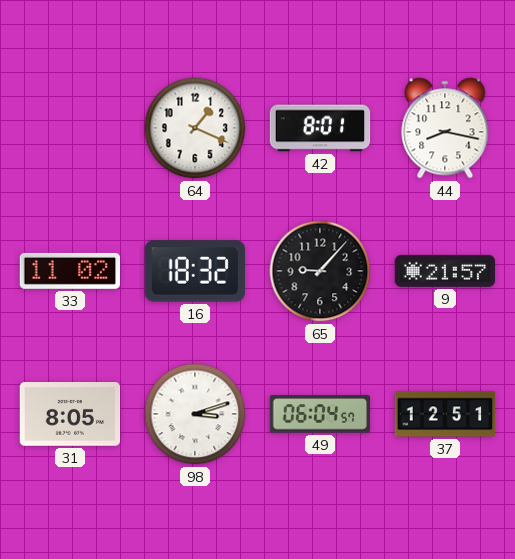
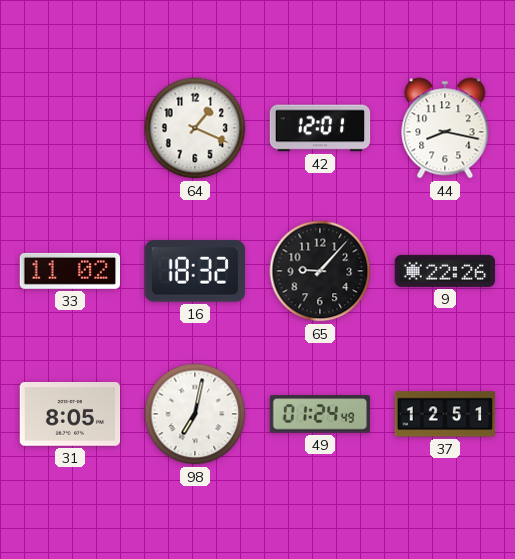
42: 8:01 -> 12:01 (320, 128)
9: 21:57 -> 22:26 (445, 271)
98: 3:12 -> 7:02 (195, 414)
49: 06:04 -> 01:24 (320, 414)
